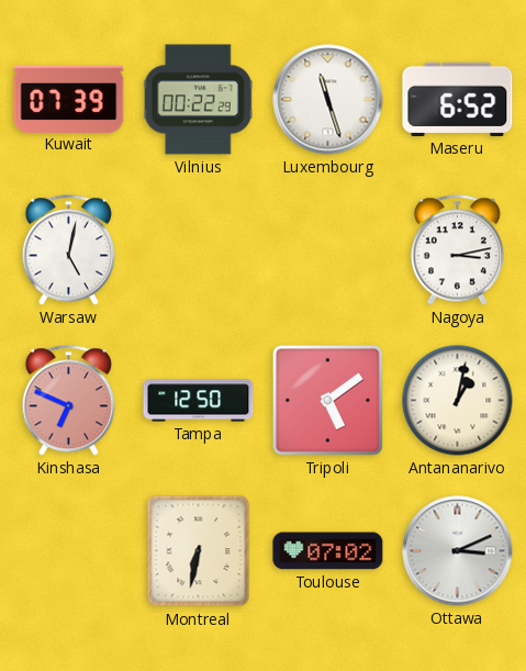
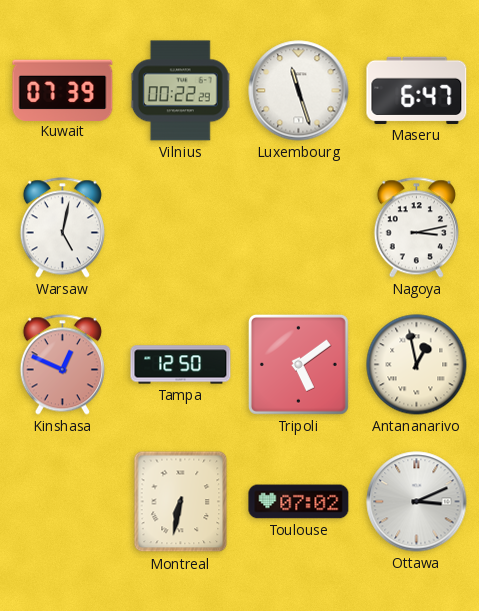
Maseru: 6:52 -> 6:47 (417, 90)
Kinshasa: 6:49 -> 12:49 (62, 365)
Antananarivo: 1:02 -> 12:58 (417, 365)
